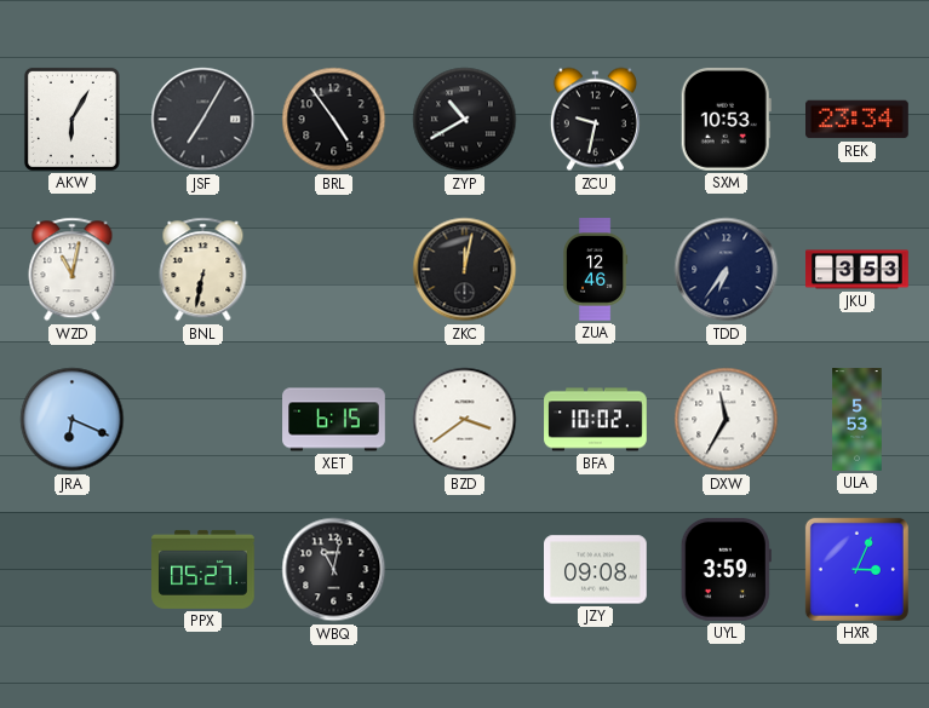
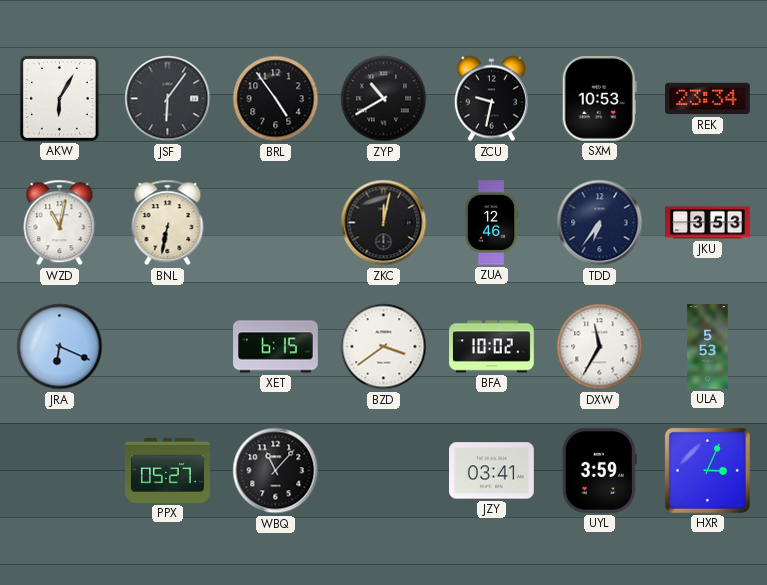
JSF: 7:05 -> 6:06 (168, 99)
WBQ: 11:02 -> 11:07 (276, 471)
JZY: 09:08 -> 03:41 (492, 471)
